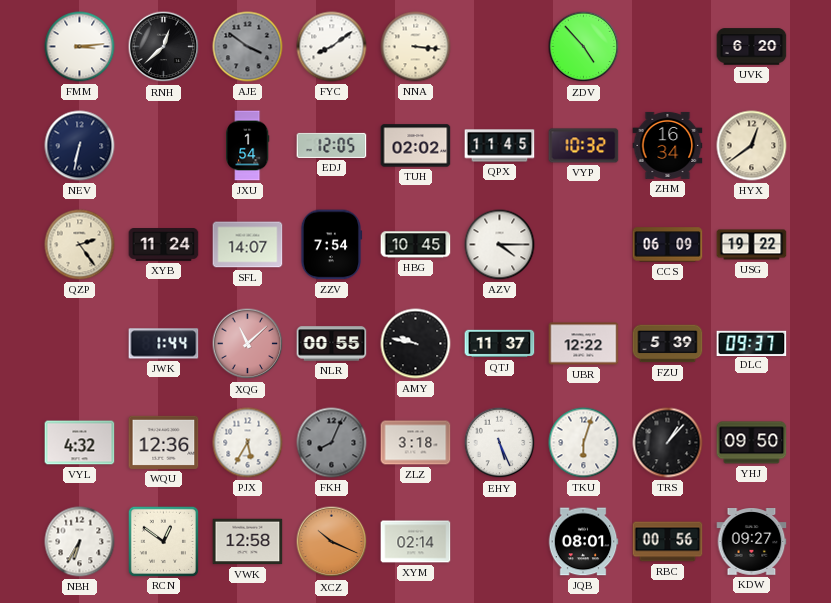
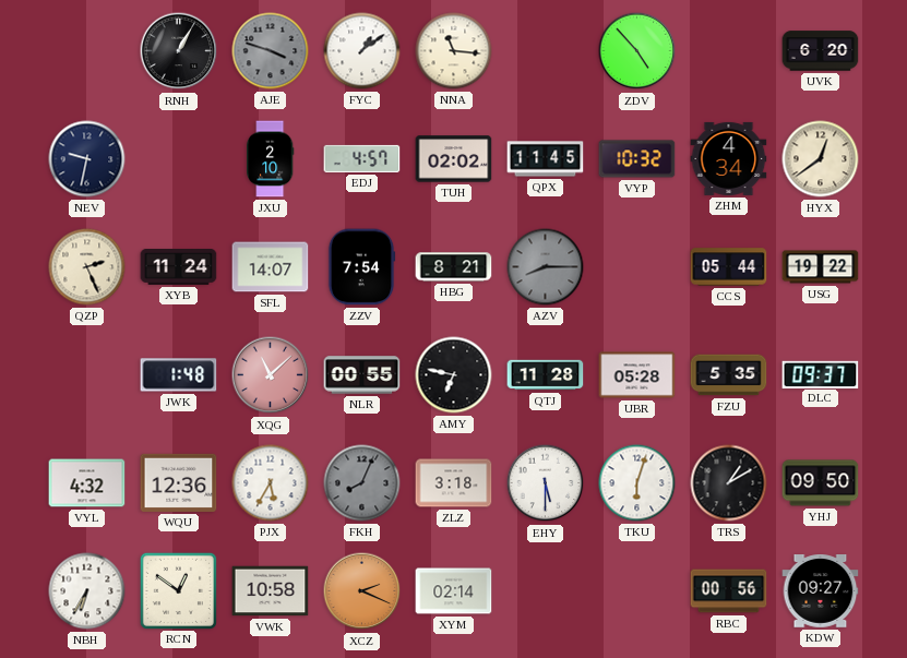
FMM: 3:14 -> none (80, 47)
RNH: 12:38 -> 1:05 (179, 51)
AJE: 3:51 -> 3:48 (271, 51)
FYC: 8:09 -> 1:09 (362, 51)
NNA: 3:16 -> 11:16 (454, 51)
NEV: 6:32 -> 9:32 (87, 159)
JXU: 1:54 -> 2:10 (270, 159)
EDJ: 12:05 -> 4:57 (362, 158)
ZHM: 16:34 -> 4:34 (729, 158)
QZP: 2:24 -> 2:26 (87, 267)
HBG: 10:45 -> 8:21 (454, 267)
AZV: 4:15 -> 8:15 (546, 267)
AZV dial: white -> grey (546, 267)
CCS: 06:09 -> 05:44 (729, 267)
JWK: 1:44 -> 1:48 (179, 375)
AMY: 9:47 -> 6:47 (454, 375)
QTJ: 11:37 -> 11:28 (546, 375)
UBR: 12:22 -> 05:28 (637, 375)
FZU: 5:39 -> 5:35 (729, 375)
EHY: 5:26 -> 5:30 (546, 483)
TRS: 1:07 -> 1:10 (729, 483)
VWK: 12:58 -> 10:58 (271, 591)
XCZ: 10:19 -> 2:19 (362, 591)
JQB: 08:01 -> none (583, 542)
